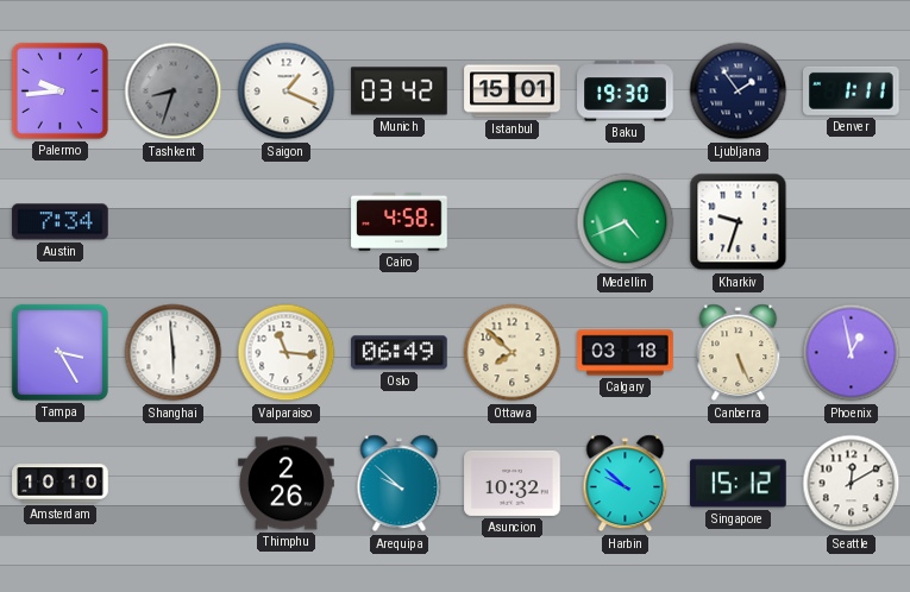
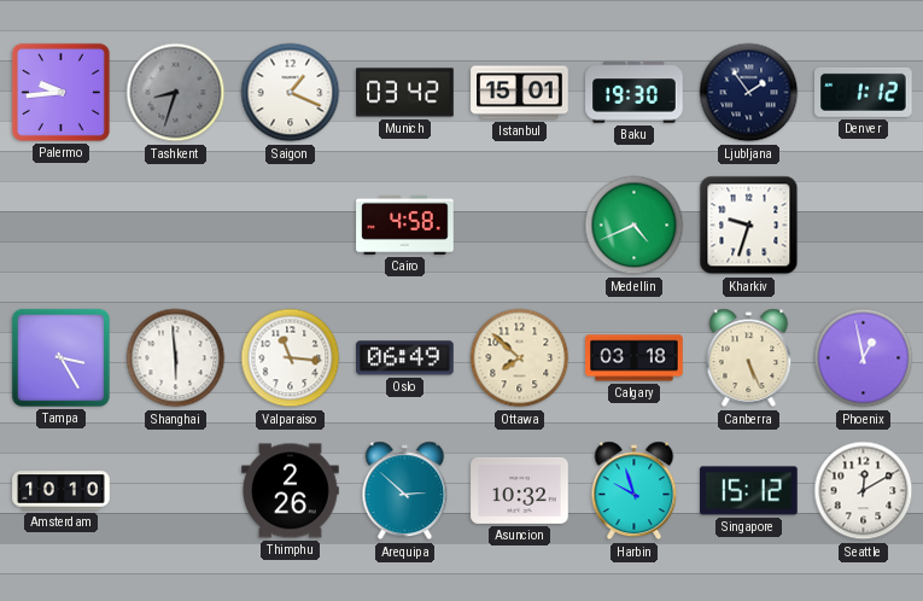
Denver: 1:11 -> 1:12 (864, 92)
Austin: 7:34 -> none (61, 222)
Arequipa: 9:52 -> 2:52 (405, 491)
Harbin: 9:52 -> 9:57 (635, 491)
